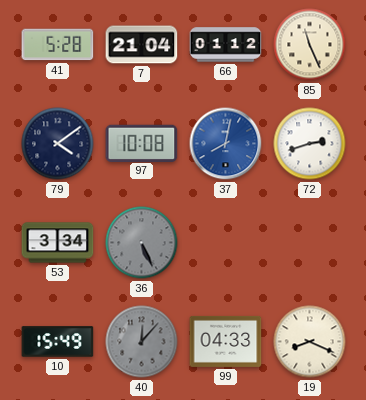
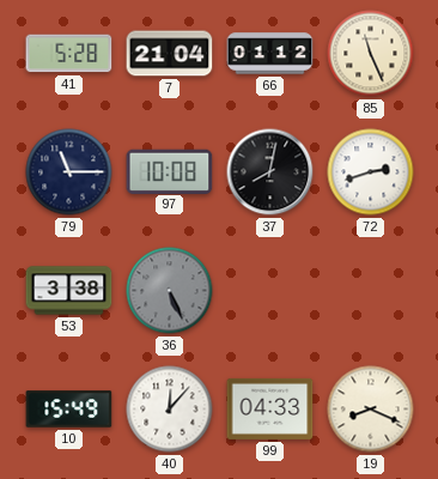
79: 4:09 -> 11:15 (69, 172)
37 dial: blue -> black (270, 172)
53: 3:34 -> 3:38 (69, 291)
40 dial: grey -> white (170, 410)
